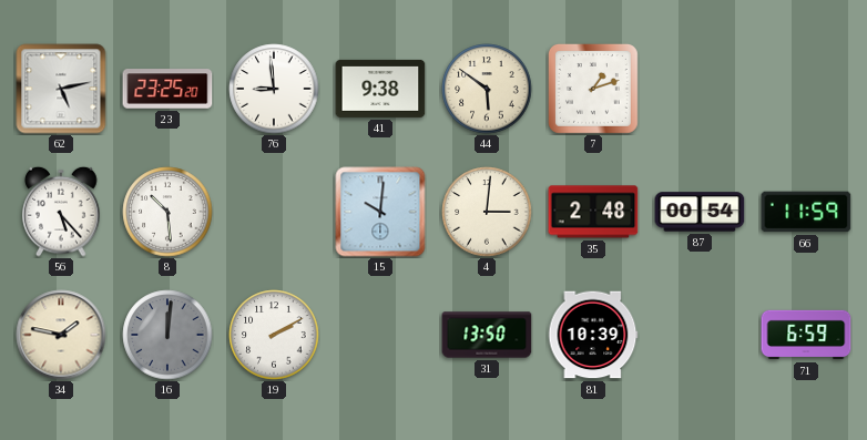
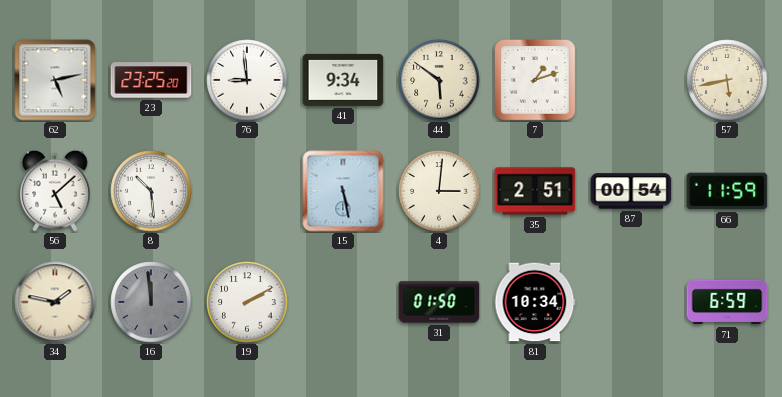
41: 9:38 -> 9:34 (343, 80)
57: none -> 5:43 (727, 80)
56: 5:23 -> 5:08 (55, 191)
15: 10:01 -> 5:28 (343, 191)
35: 2:48 -> 2:51 (535, 191)
16: 12:01 -> 11:59 (151, 302)
31: 13:50 -> 01:50 (439, 302)
81: 10:39 -> 10:34 (535, 302)
